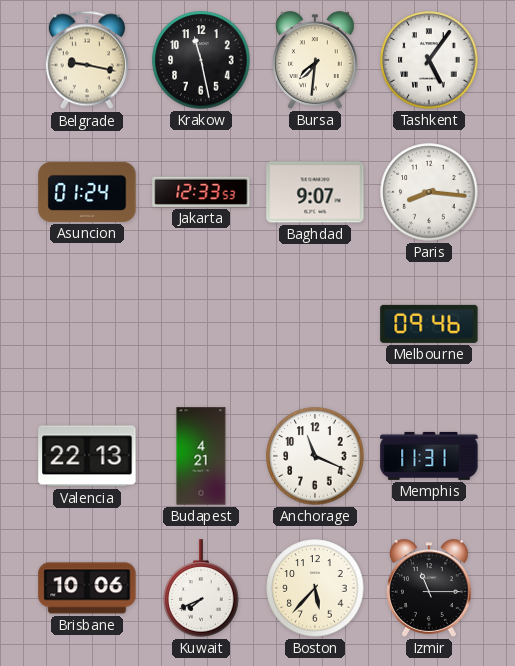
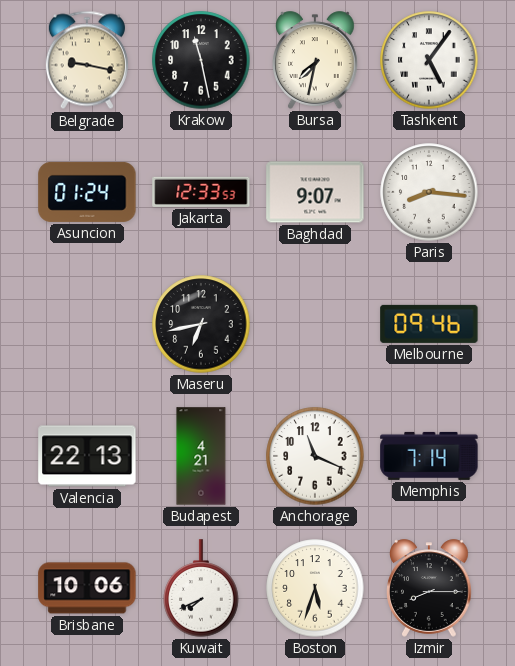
Bursa: 7:31 -> 7:32 (316, 60)
Maseru: none -> 6:43 (201, 324)
Memphis: 11:31 -> 7:14 (429, 456)
Boston: 5:37 -> 5:33 (315, 588)
Izmir: 11:15 -> 8:15 (430, 588)
